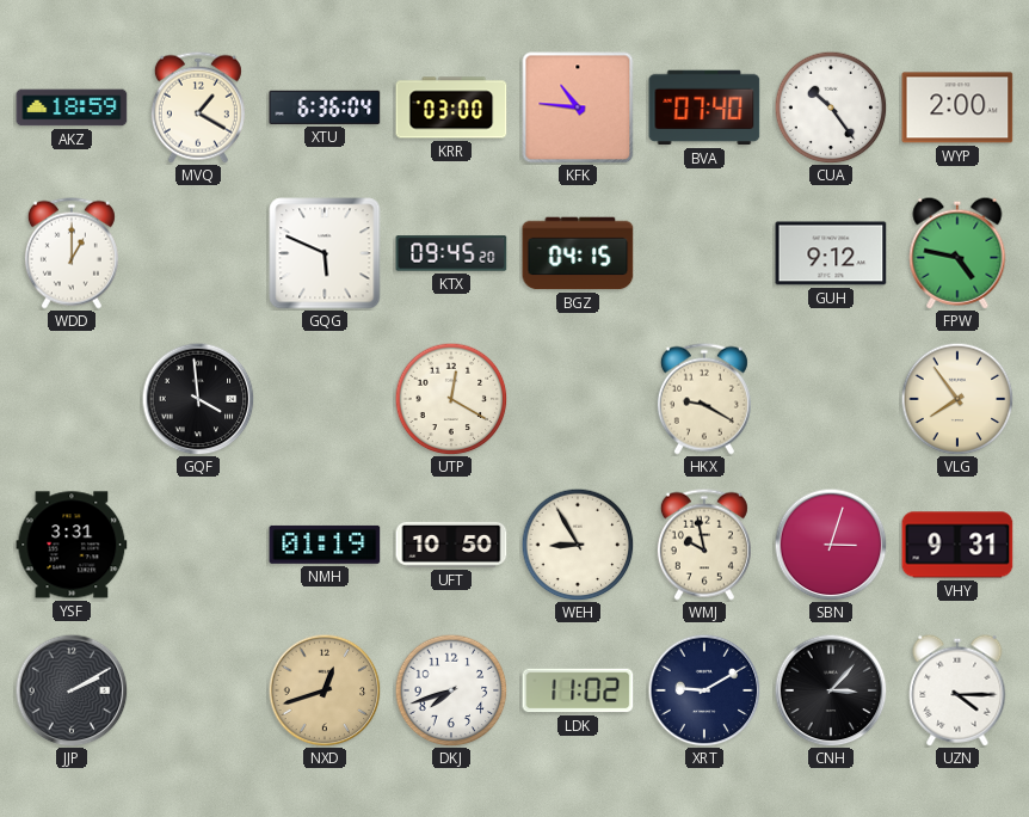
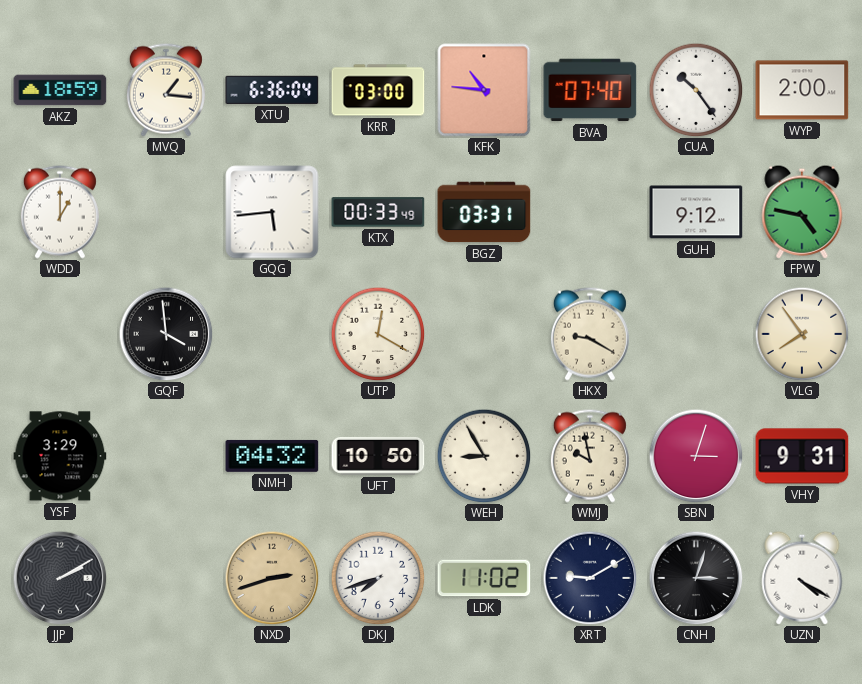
MVQ: 1:20 -> 1:16 (166, 90)
GQG: 5:49 -> 5:44 (272, 212)
KTX: 09:45 -> 00:33 (378, 212)
BGZ: 04:15 -> 03:31 (484, 212)
YSF: 3:31 -> 3:29 (60, 456)
NMH: 01:19 -> 04:32 (272, 456)
NXD: 12:42 -> 2:42 (272, 578)
CNH: 3:07 -> 3:03 (696, 578)
UZN: 4:15 -> 4:20 (802, 578)
